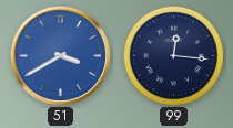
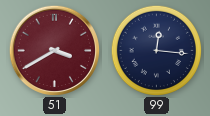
51 dial: blue -> burgundy (54, 50)
